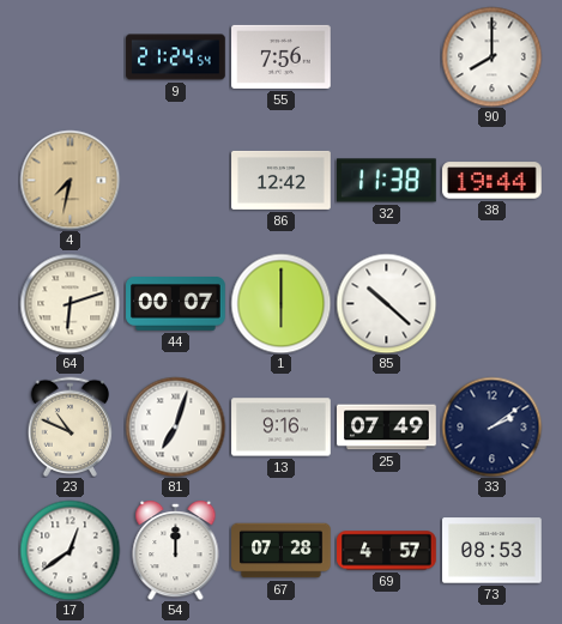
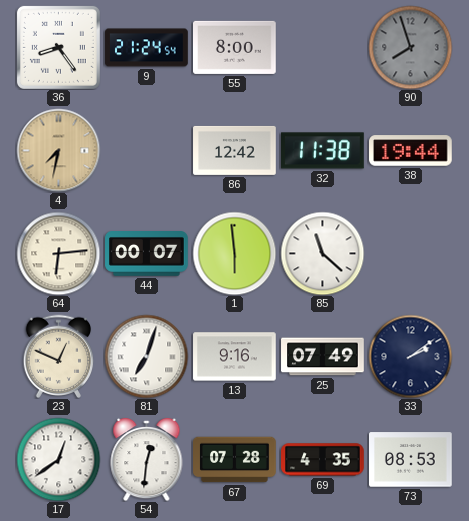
36: none -> 8:24 (58, 47)
55: 7:56 -> 8:00 (235, 47)
90: 8:00 -> 7:57 (410, 47)
90 dial: white -> grey (410, 47)
64: 6:12 -> 6:14 (58, 253)
1: 6:00 -> 5:59 (234, 253)
85: 10:22 -> 11:22 (322, 253)
23: 10:49 -> 12:49 (59, 356)
54: 12:00 -> 12:31 (147, 459)
69: 4:57 -> 4:35 (323, 460)
